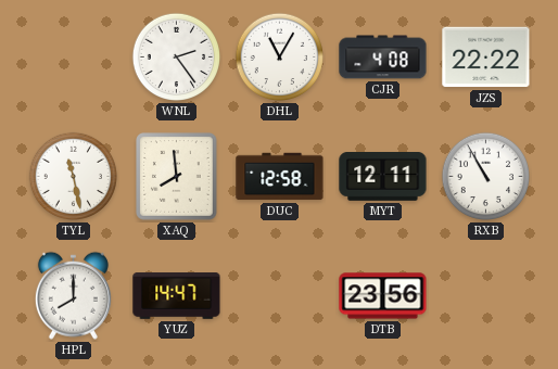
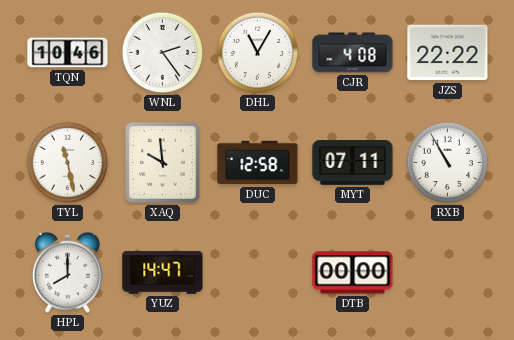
TQN: none -> 10:46 (68, 53)
XAQ: 7:59 -> 9:59 (163, 163)
MYT: 12:11 -> 07:11 (353, 163)
DTB: 23:56 -> 00:00 (353, 273)
